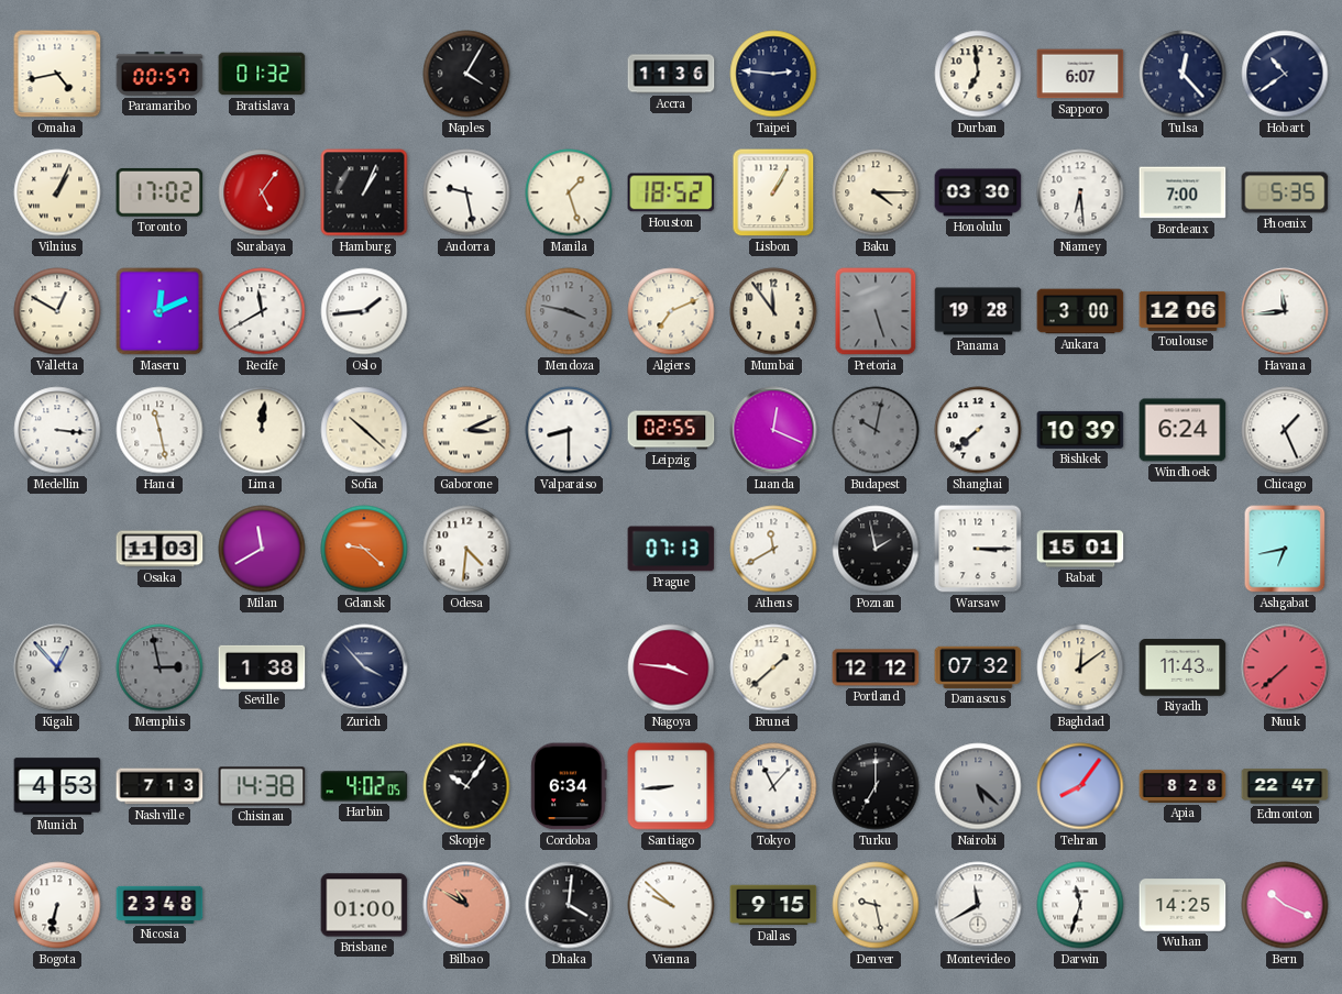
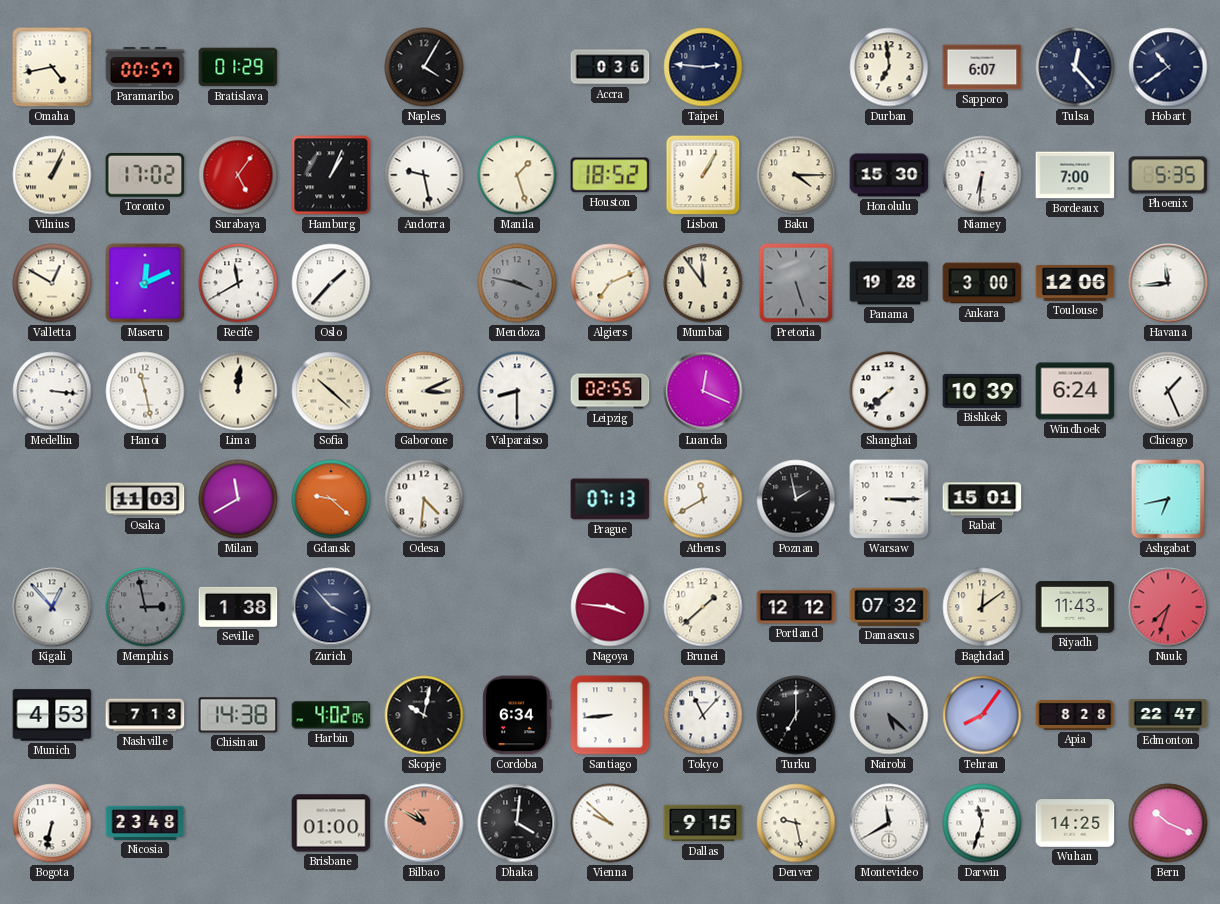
Bratislava: 01:32 -> 01:29 (238, 67)
Accra: 11:36 -> 0:36 (610, 67)
Honolulu: 03:30 -> 15:30 (889, 175)
Niamey: 6:29 -> 6:31 (982, 175)
Oslo: 1:44 -> 1:37 (331, 283)
Budapest: 10:02 -> none (876, 430)
Nuuk: 7:38 -> 7:33 (1168, 607)
Skopje: 10:06 -> 10:02 (424, 715)
